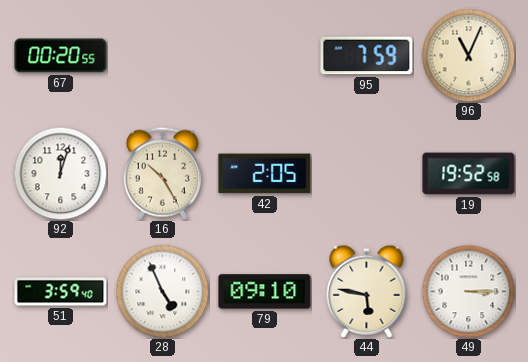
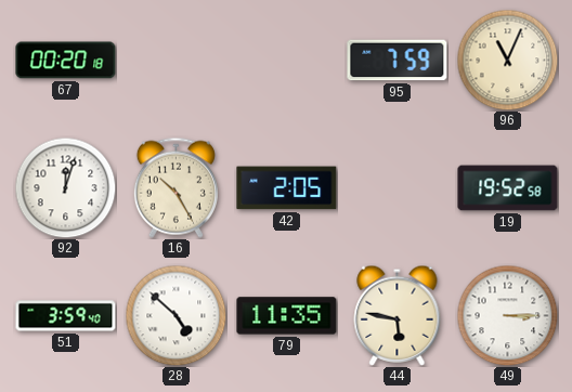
67: 00:20:55 -> 00:20:18 (66, 61)
28: 4:56 -> 4:52 (175, 315)
79: 09:10 -> 11:35 (287, 316)
